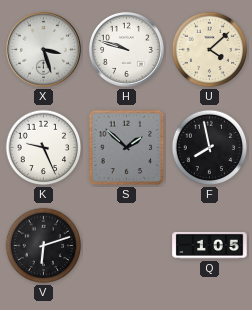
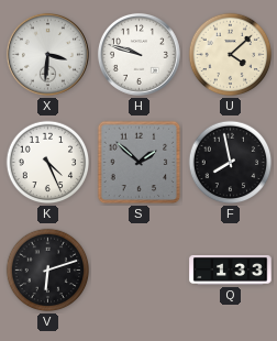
X: 3:27 -> 3:31 (47, 54)
K: 9:26 -> 4:26 (48, 163)
Q: 1:05 -> 1:33 (231, 269)
